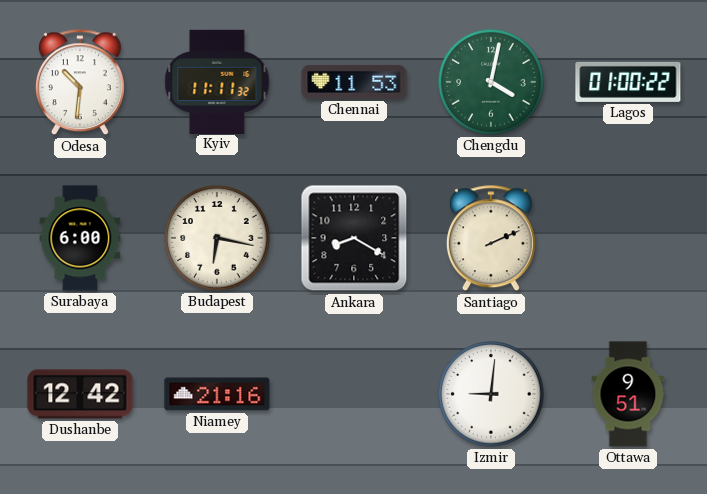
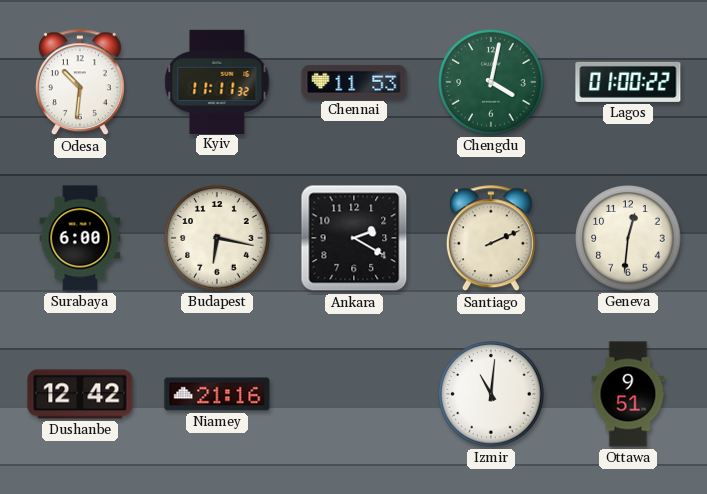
Ankara: 8:20 -> 2:20 (354, 238)
Geneva: none -> 12:31 (628, 238)
Izmir: 9:01 -> 11:01 (491, 394)
